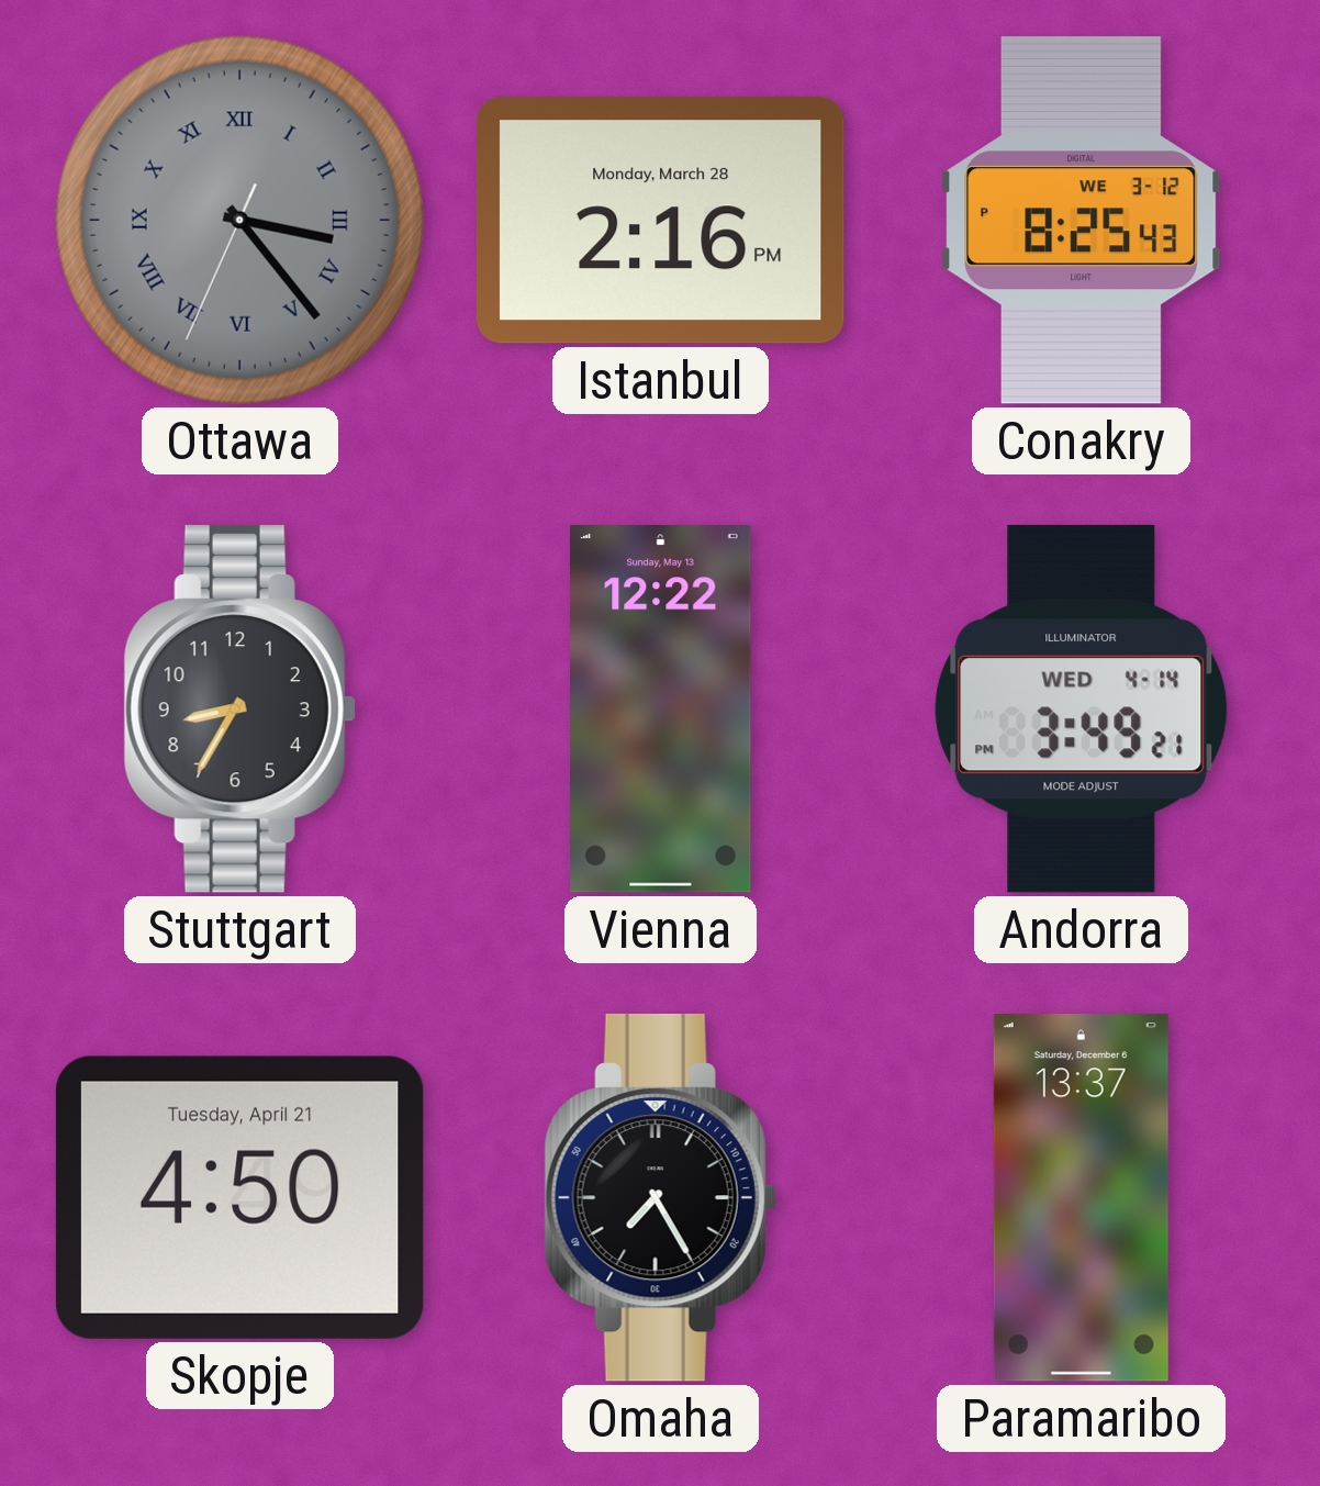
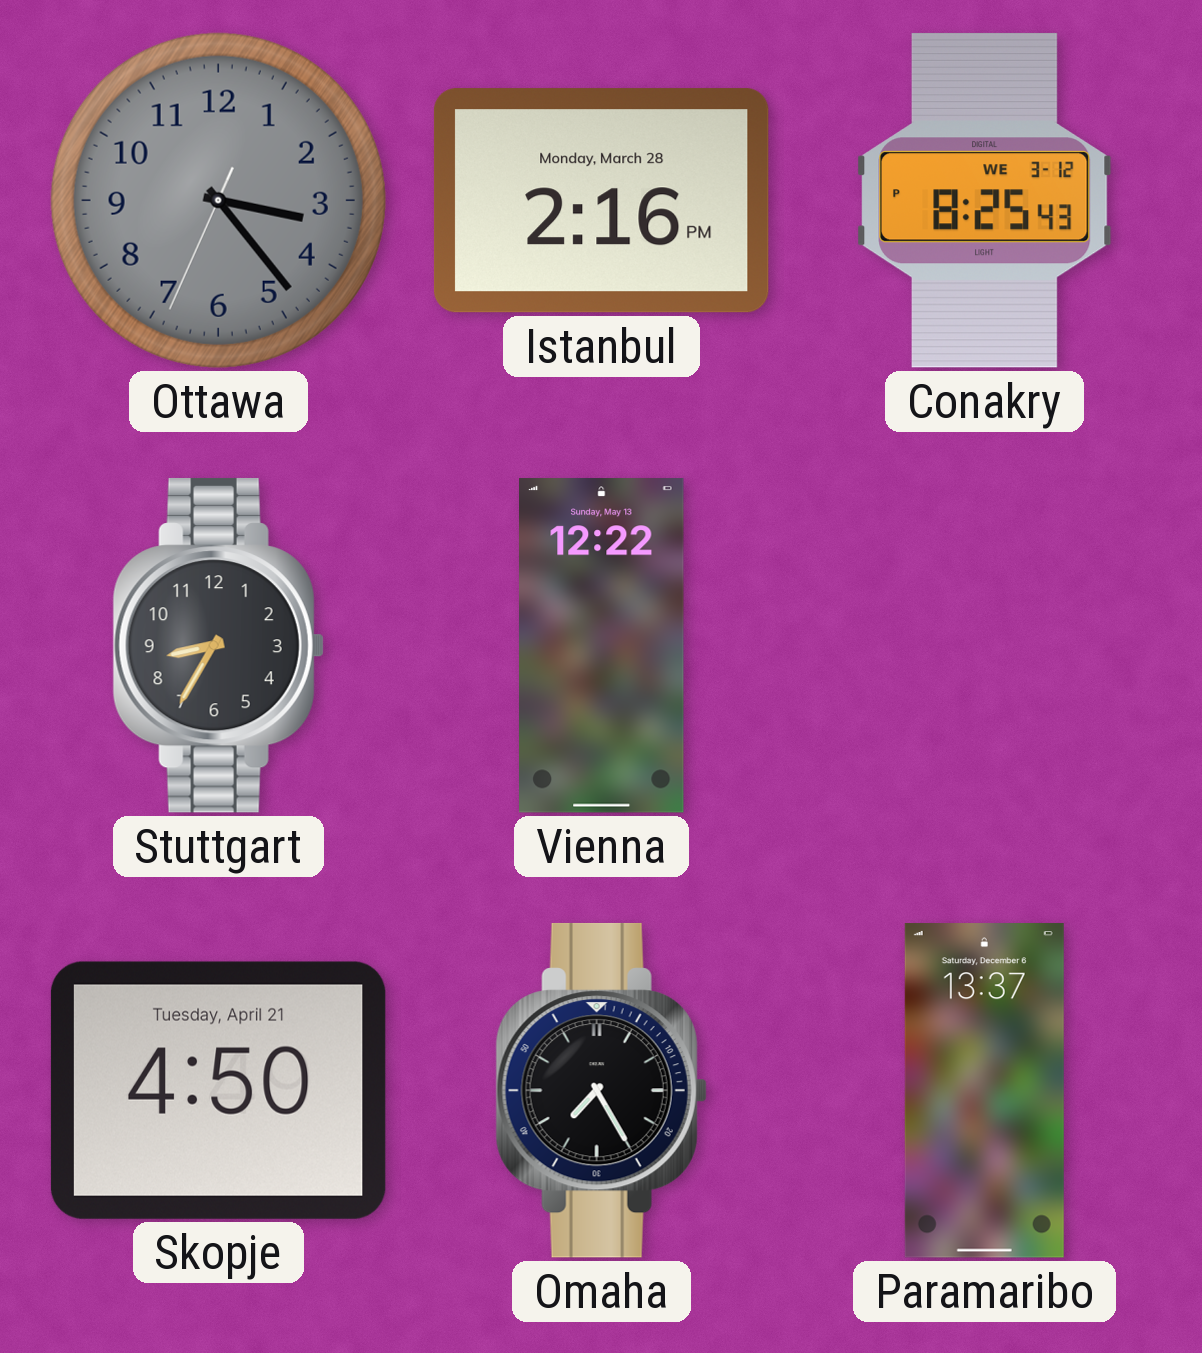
Ottawa numerals: Roman -> Arabic (218, 200)
Andorra: 3:49 -> none (1082, 708)
